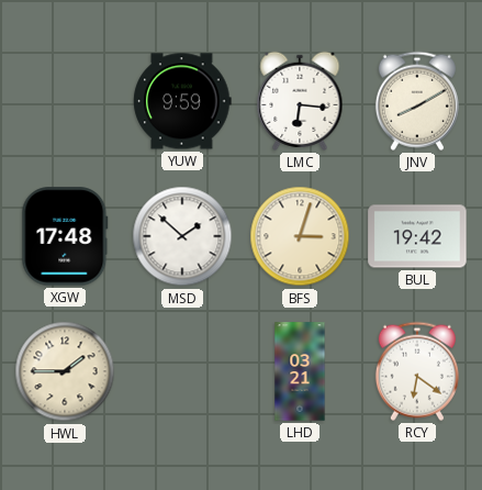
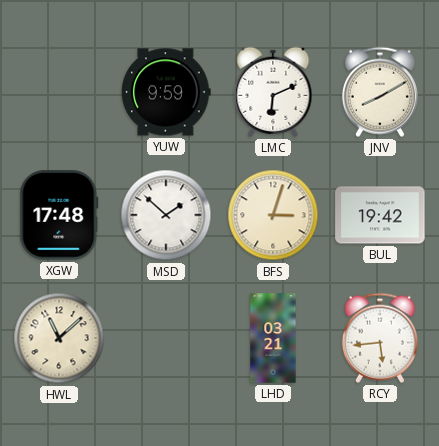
LMC: 6:16 -> 6:11 (273, 92)
HWL: 1:45 -> 11:08 (59, 338)
RCY: 6:21 -> 5:44 (380, 338)
